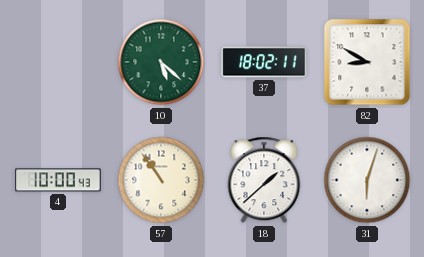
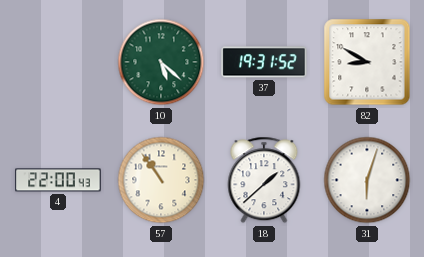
37: 18:02 -> 19:31 (264, 62)
4: 10:00 -> 22:00 (58, 180)
